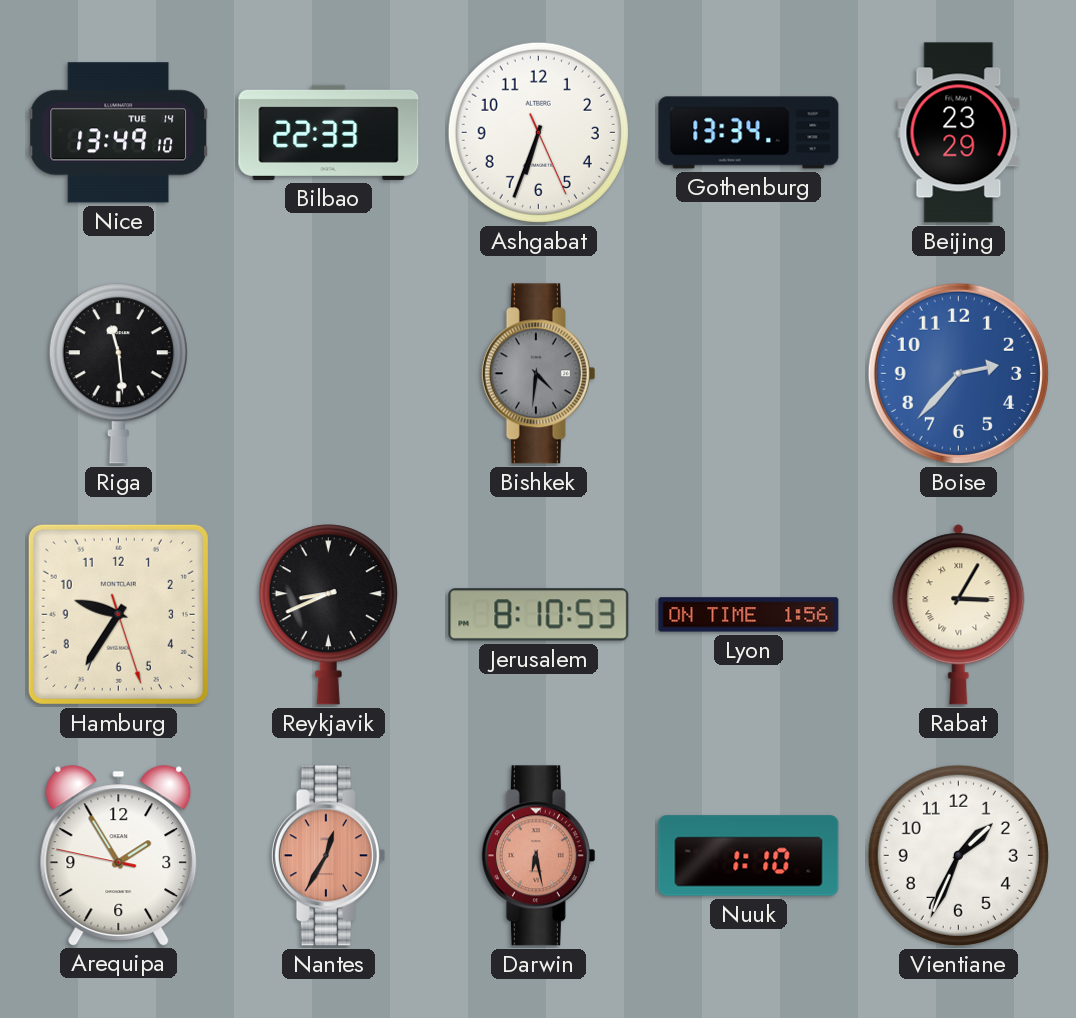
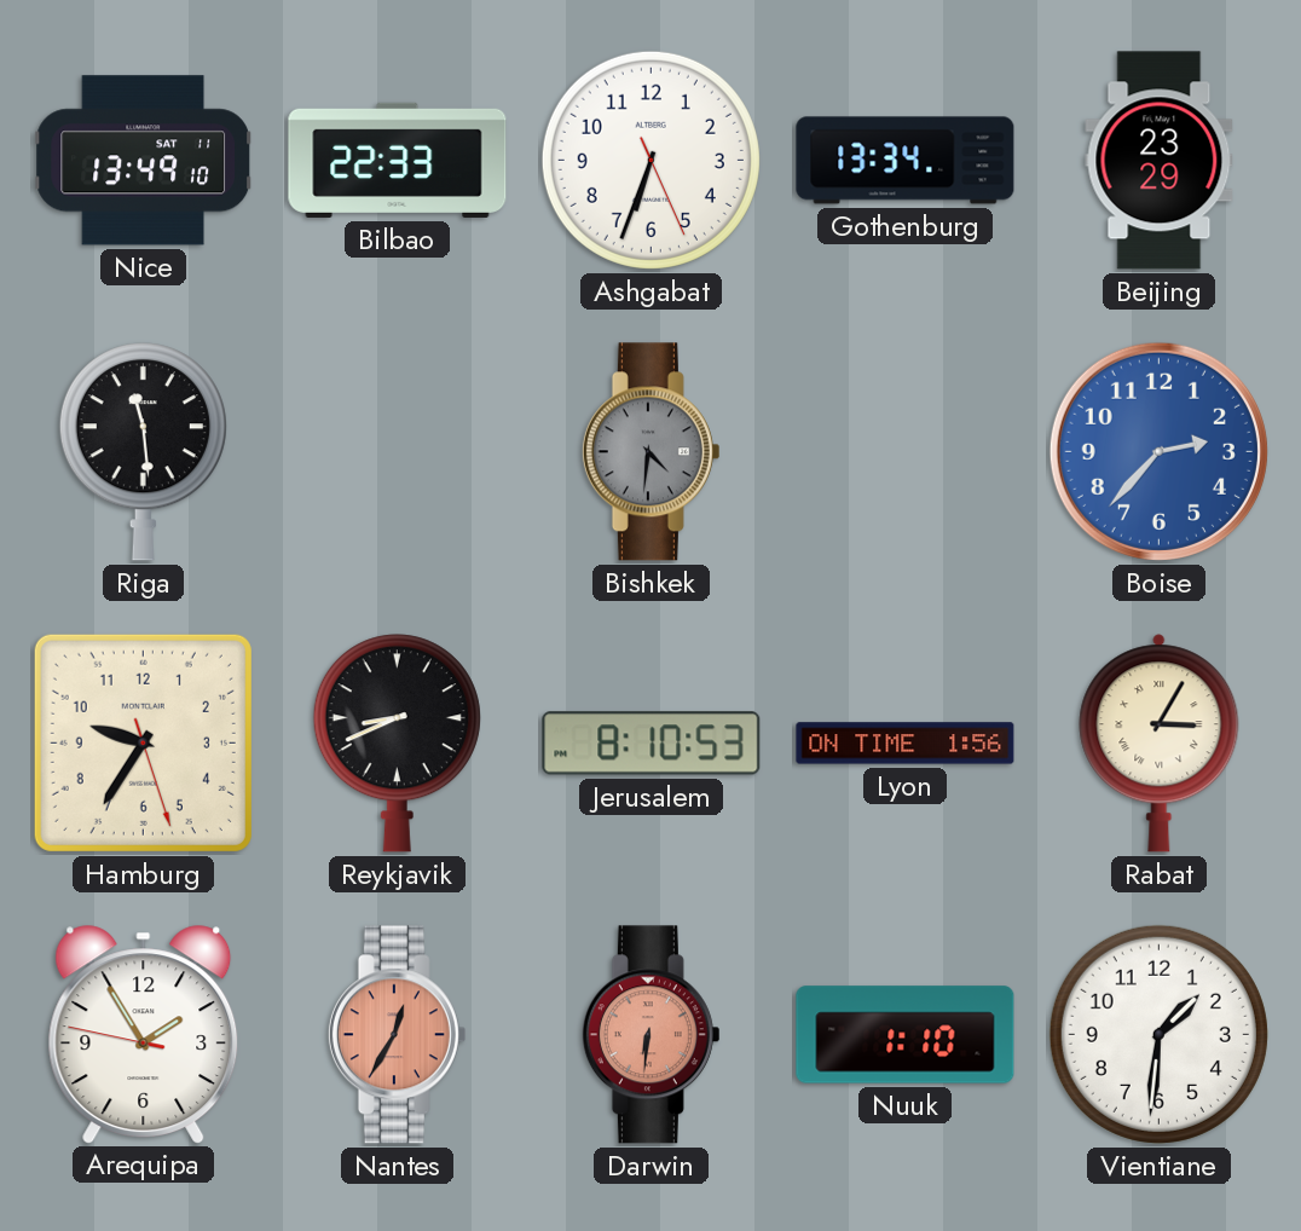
Nice date: TUE 14 -> SAT 11 (144, 161)
Darwin: 6:28 -> 6:31 (650, 1035)
Vientiane: 1:34 -> 1:31 (1158, 1034)
